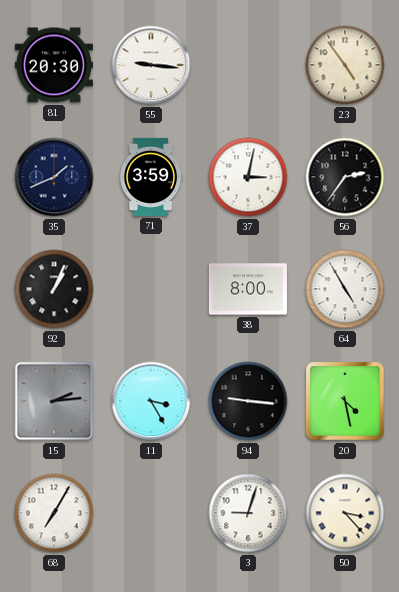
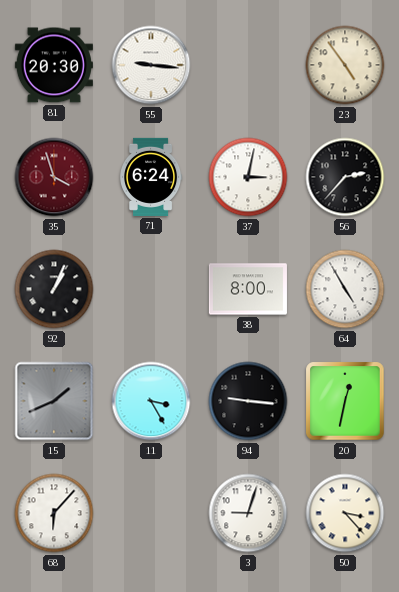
35: 1:41 -> 3:57 (54, 177)
35 dial: navy -> burgundy (54, 177)
71: 3:59 -> 6:24 (151, 177)
56: 2:36 -> 2:37 (345, 177)
15: 2:14 -> 1:41 (54, 401)
20: 4:28 -> 12:32 (345, 401)
68: 7:05 -> 6:07 (54, 513)
